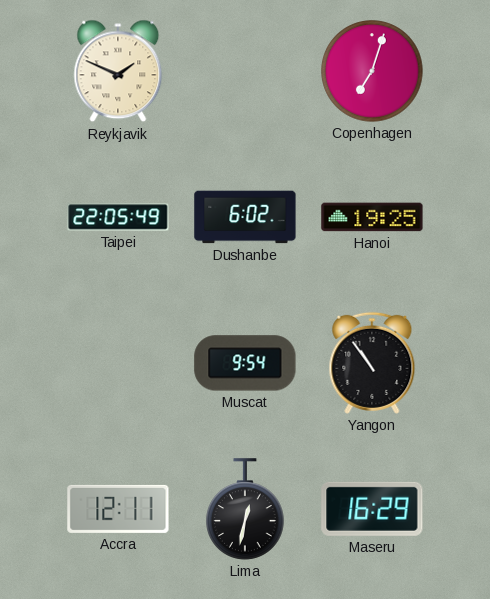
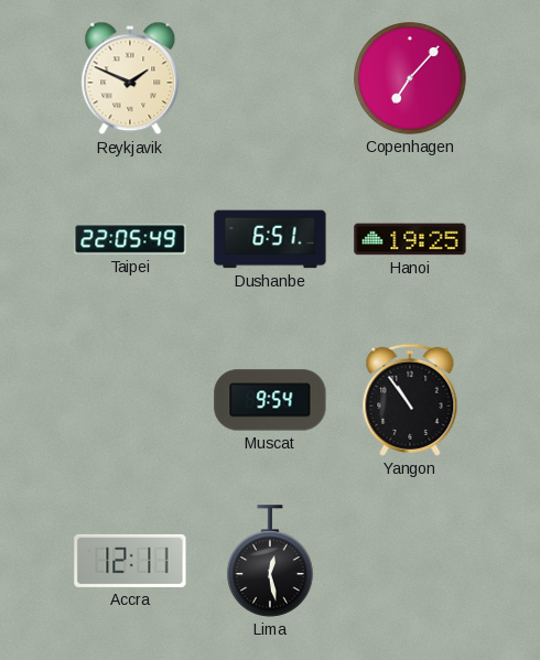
Copenhagen: 7:03 -> 7:07 (410, 78)
Dushanbe: 6:02 -> 6:51 (270, 239)
Lima: 12:32 -> 12:28 (270, 561)
Maseru: 16:29 -> none (372, 509)
